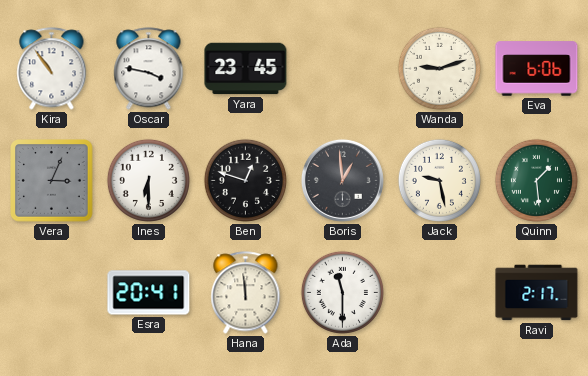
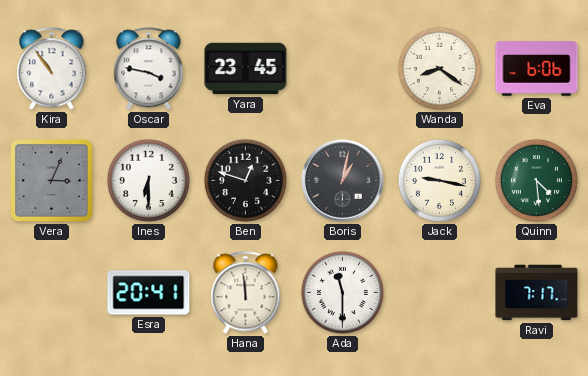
Wanda: 9:12 -> 8:21 (439, 68)
Boris: 12:59 -> 1:02 (342, 180)
Jack: 9:28 -> 9:17 (439, 180)
Quinn: 1:29 -> 4:29 (536, 180)
Ravi: 2:17 -> 7:17 (537, 293)
